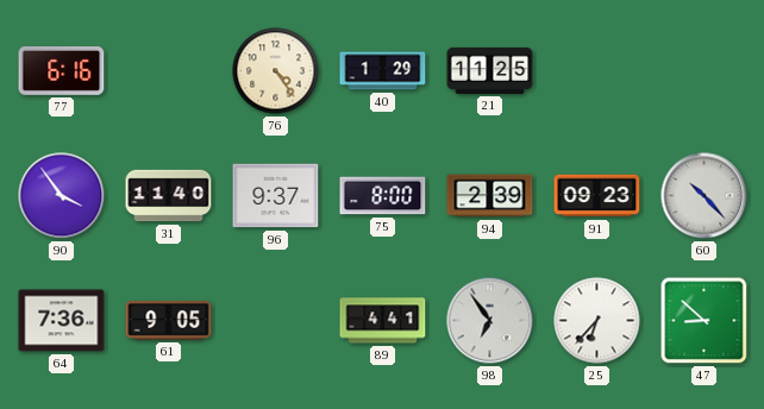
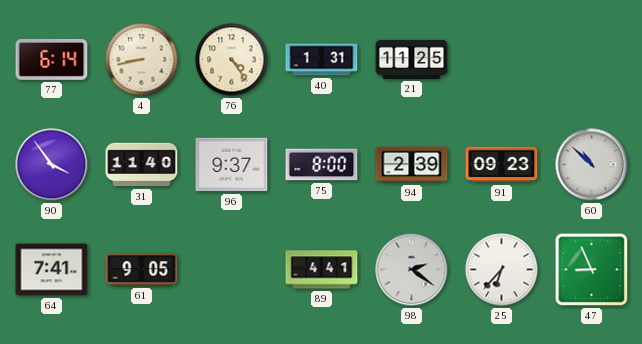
77: 6:16 -> 6:14 (52, 59)
4: none -> 8:43 (142, 60)
40: 1:29 -> 1:31 (322, 60)
60: 10:23 -> 10:52 (592, 165)
64: 7:36 -> 7:41 (52, 270)
98: 6:54 -> 2:21 (412, 270)
47: 8:52 -> 8:56 (592, 270)
